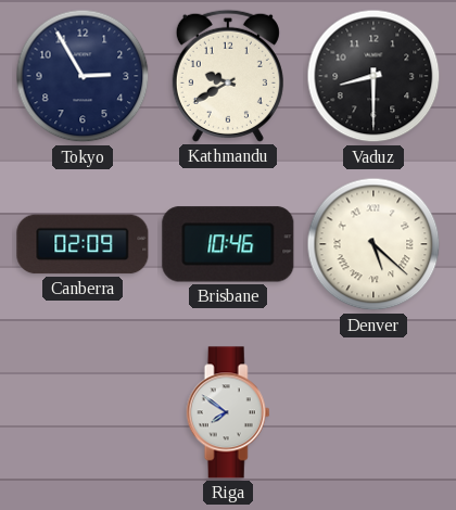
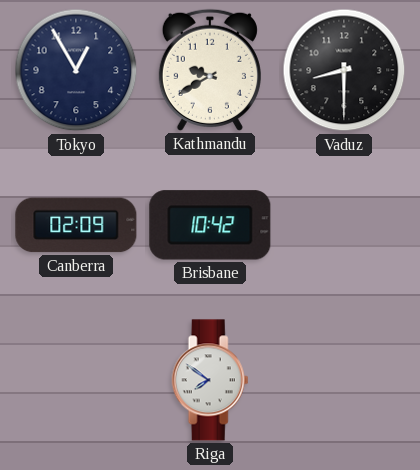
Tokyo: 2:55 -> 12:55 (76, 70)
Brisbane: 10:46 -> 10:42 (210, 225)
Denver: 5:22 -> none (373, 244)
